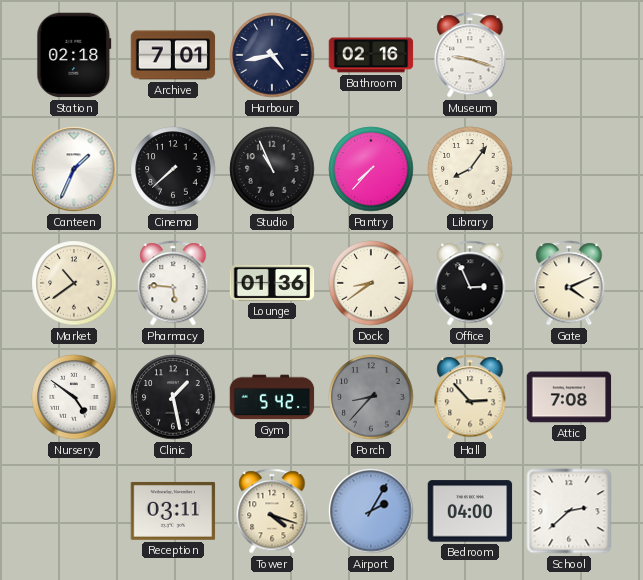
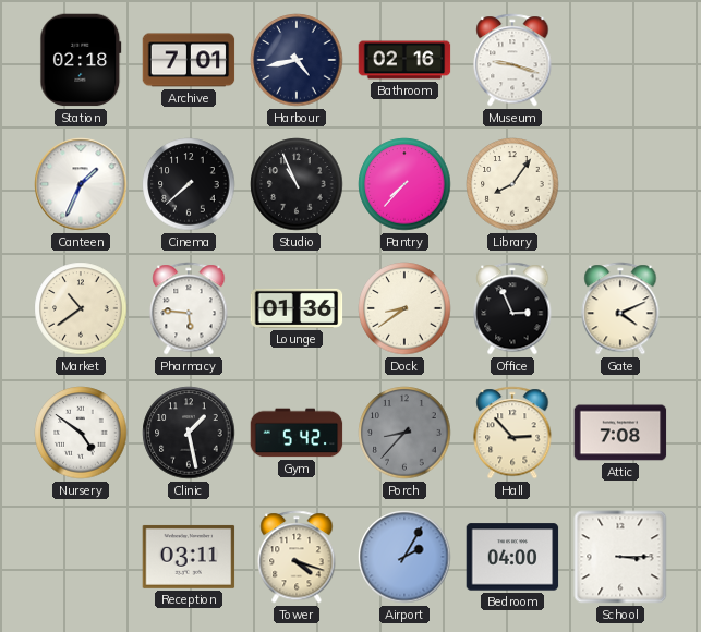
School: 2:38 -> 3:15 (620, 557)
